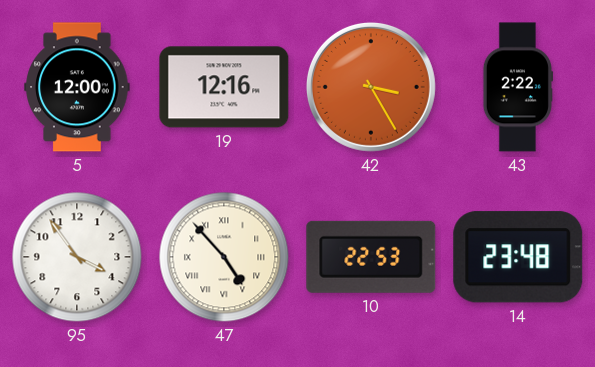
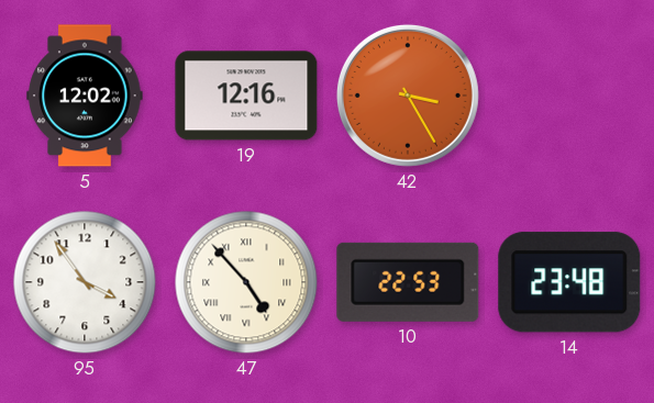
5: 12:00 -> 12:02 (85, 96)
43: 2:22 -> none (517, 87)
